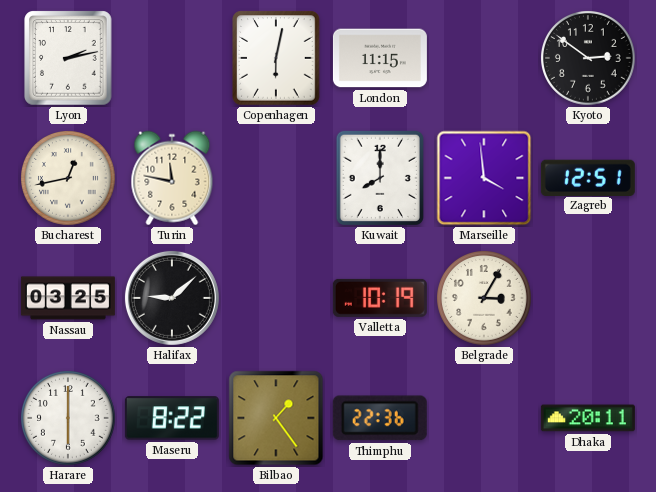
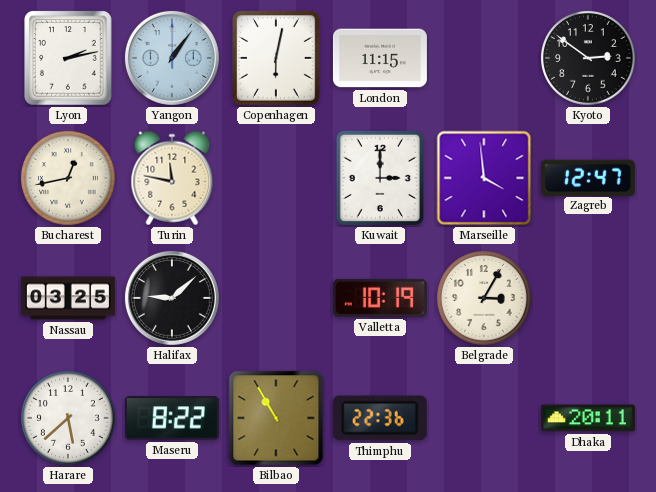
Yangon: none -> 1:06 (172, 58)
Kuwait: 8:00 -> 3:00 (380, 178)
Zagreb: 12:51 -> 12:47 (588, 177)
Harare: 6:00 -> 5:38 (69, 419)
Bilbao: 1:24 -> 10:55 (276, 418)
